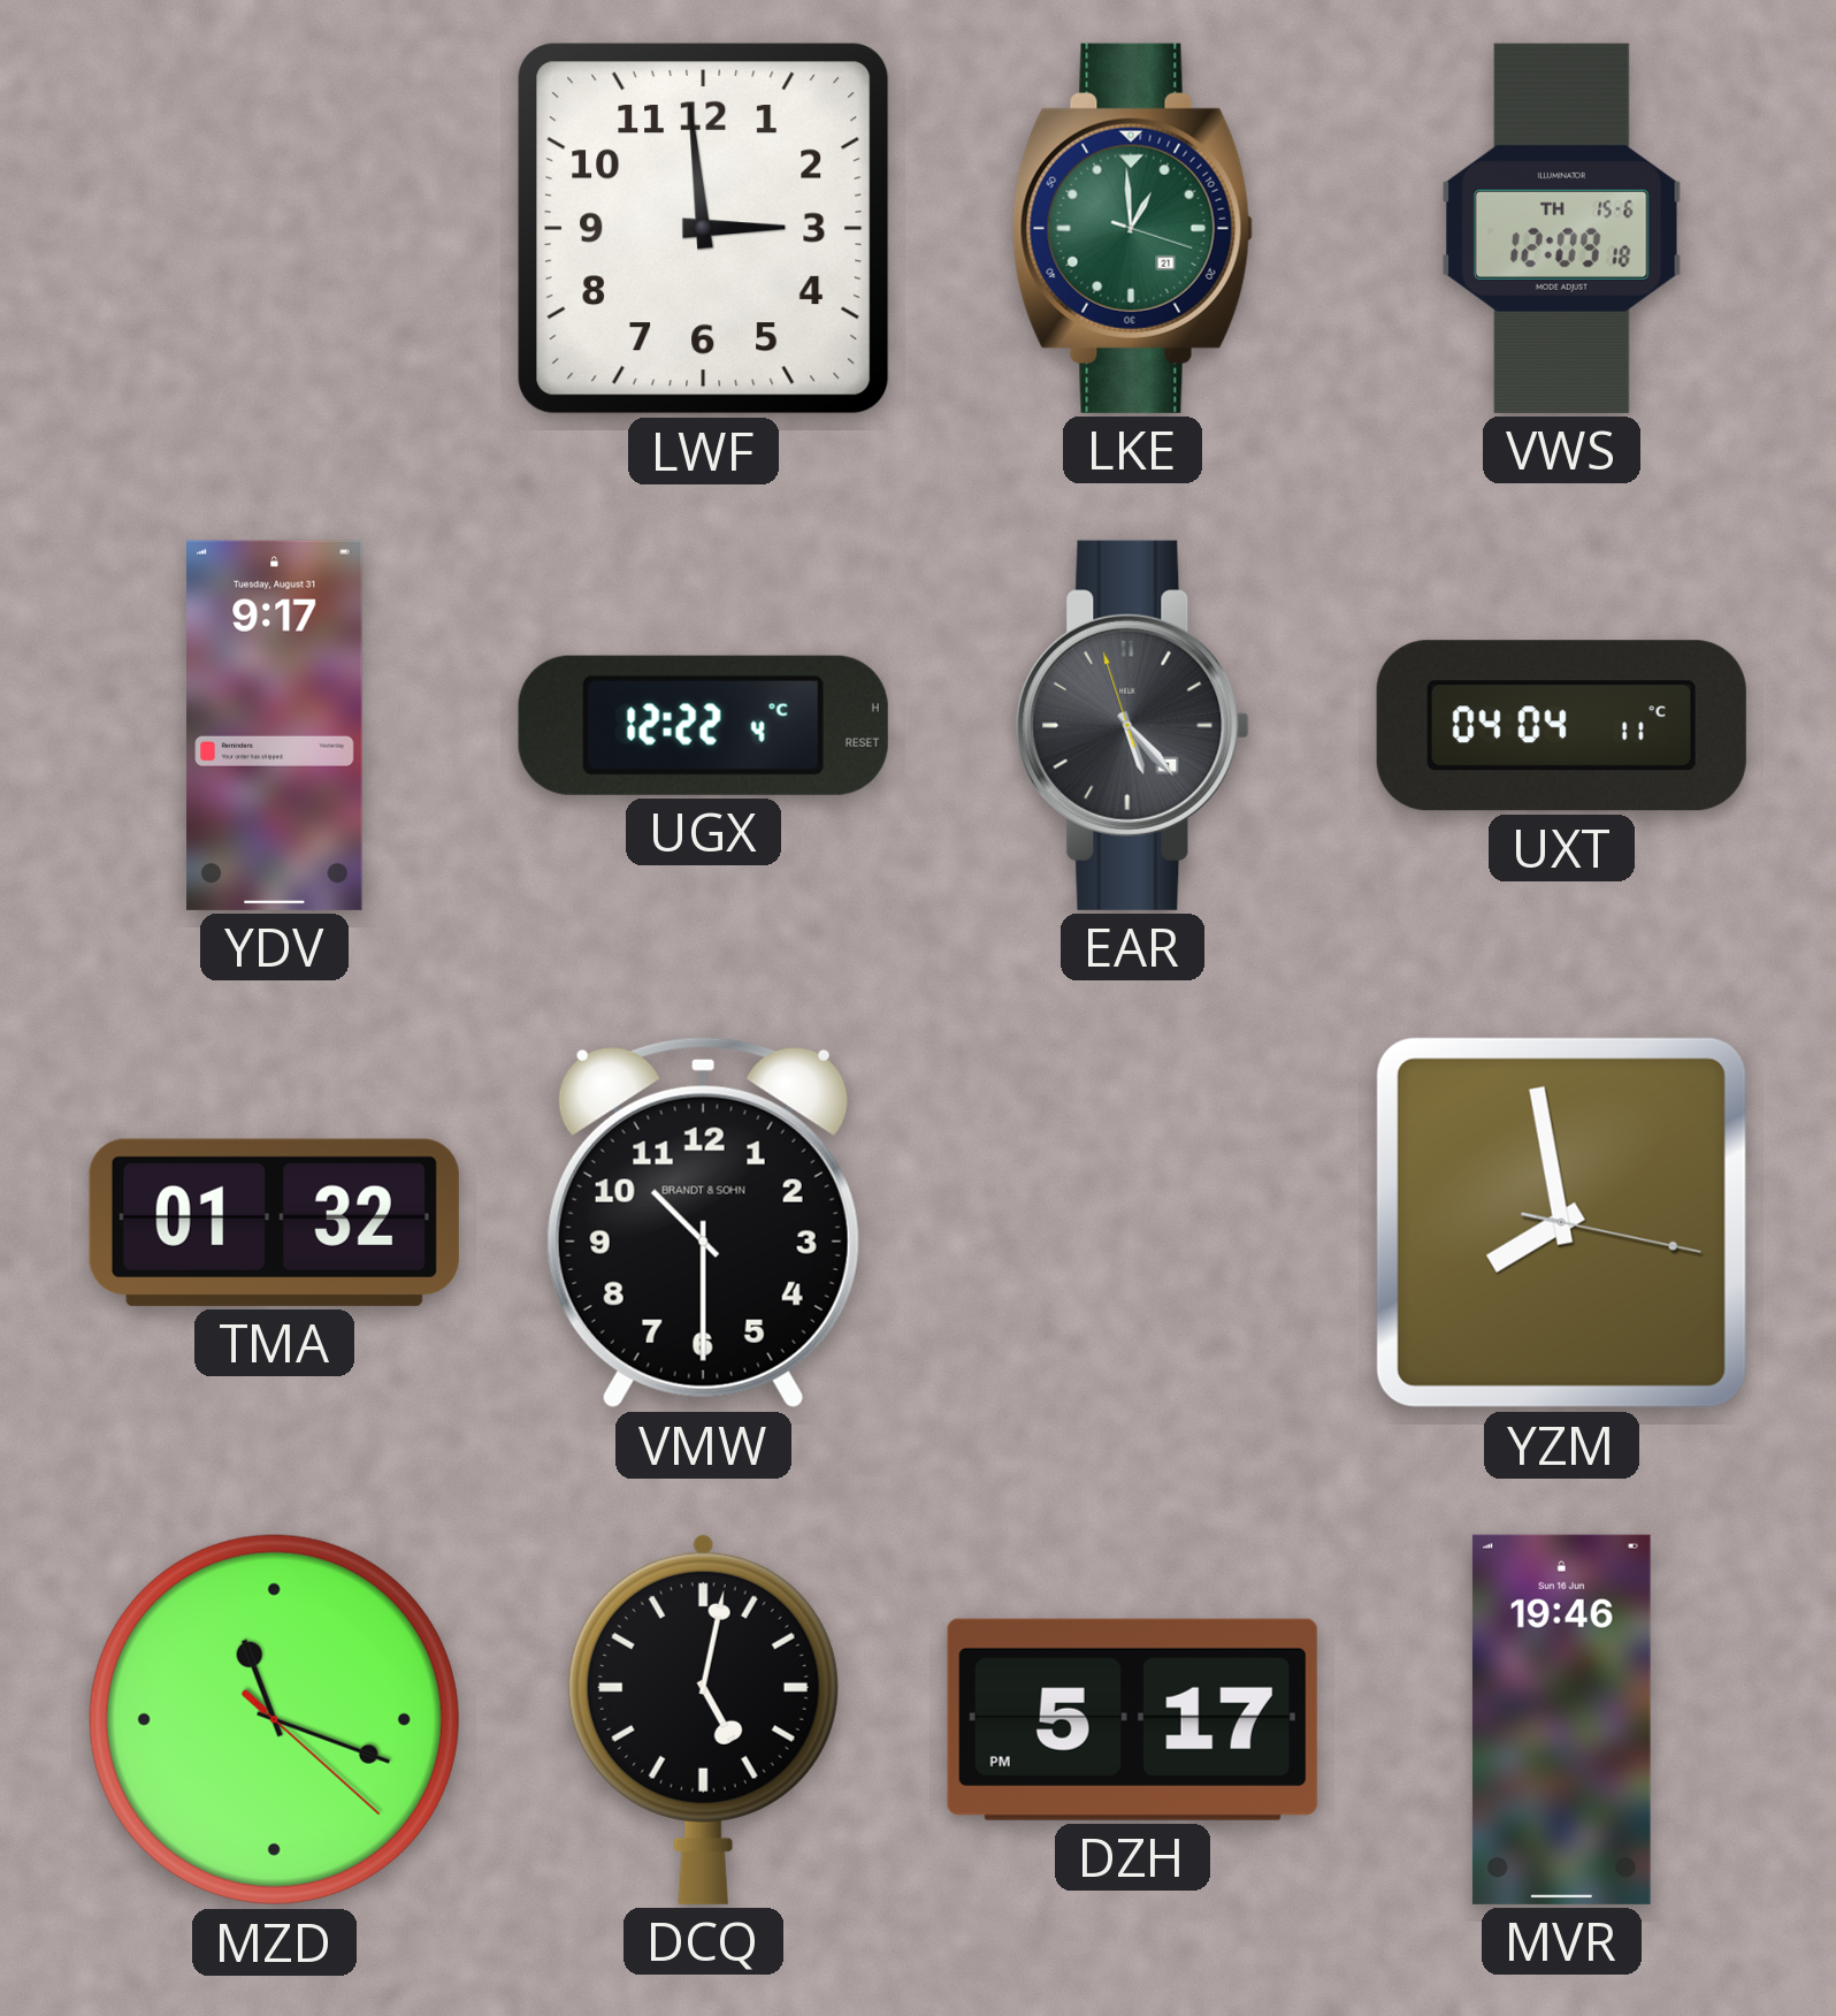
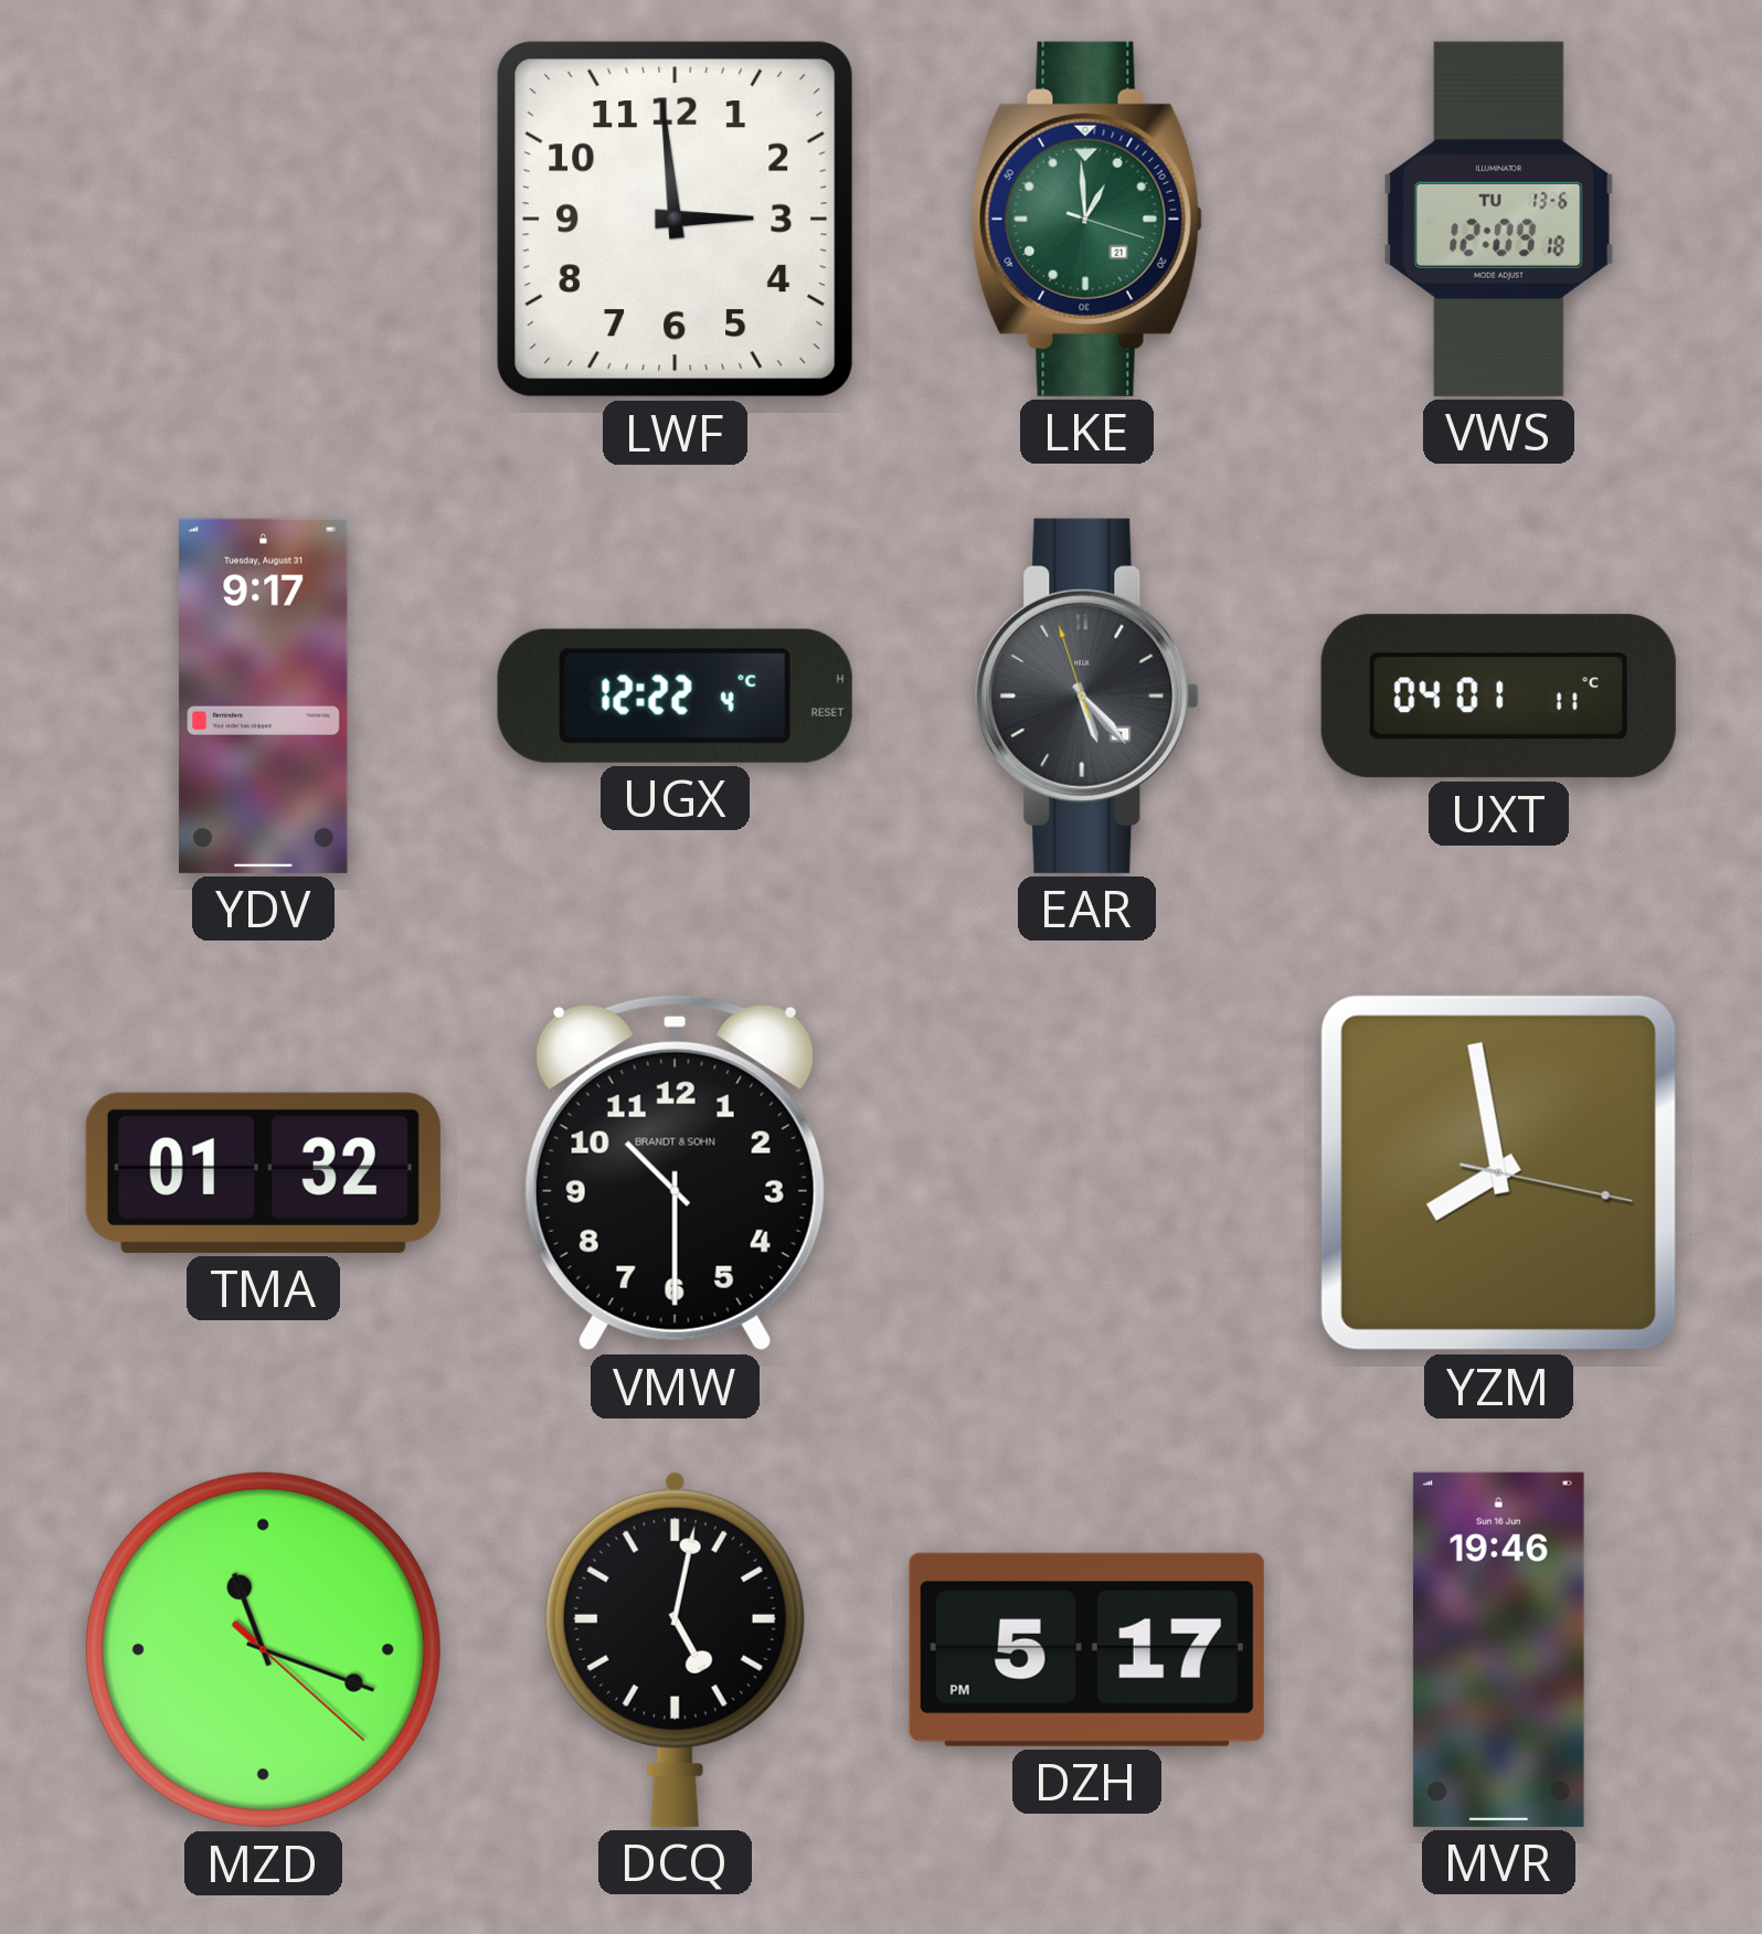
VWS date: TH 15-6 -> TU 13-6 (1498, 219)
UXT: 04:04 -> 04:01 (1498, 697)
